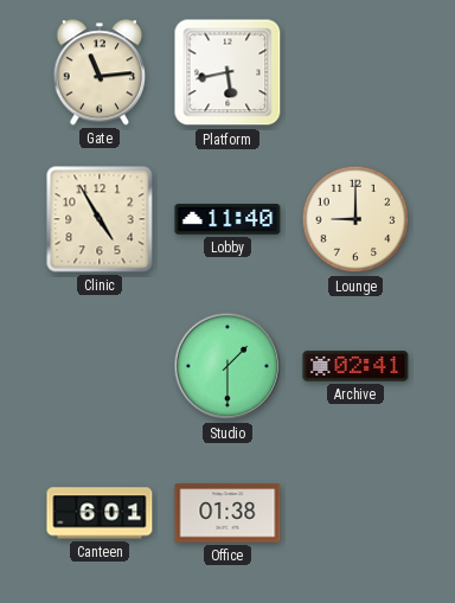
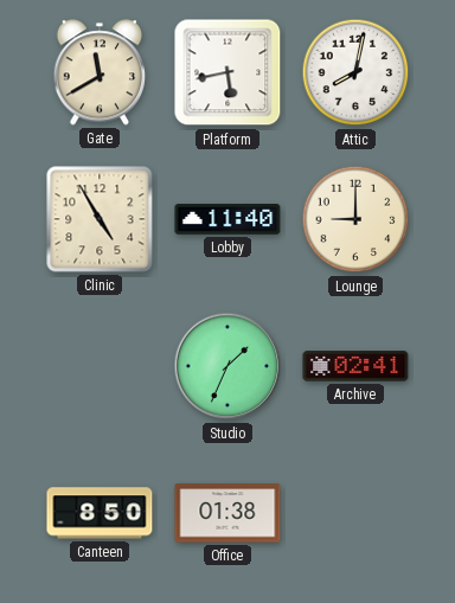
Gate: 11:14 -> 11:40 (100, 72)
Attic: none -> 8:02 (355, 72)
Studio: 1:30 -> 1:34 (227, 366)
Canteen: 6:01 -> 8:50 (100, 513)
